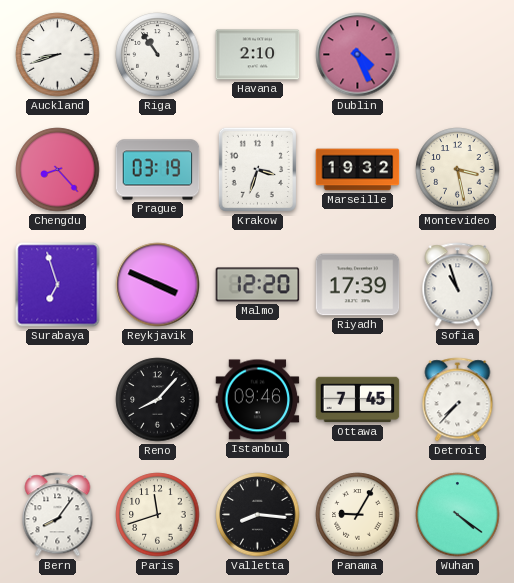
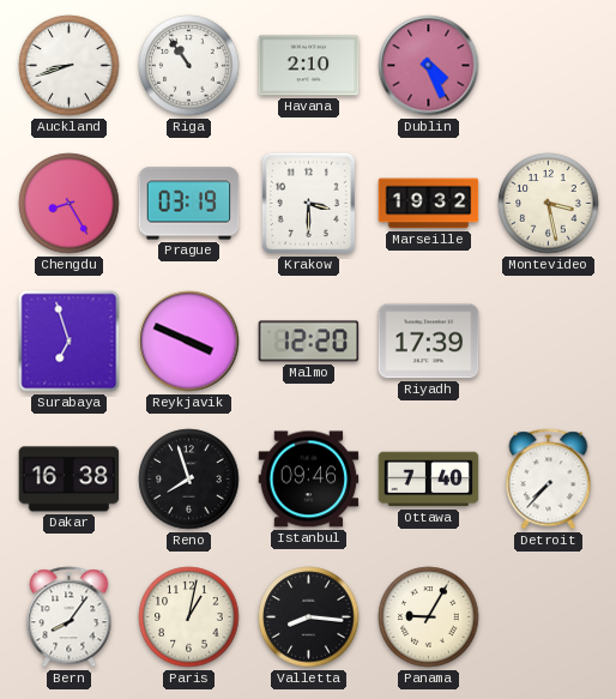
Chengdu: 8:23 -> 8:25 (70, 204)
Krakow: 3:33 -> 3:30 (308, 203)
Sofia: 10:57 -> none (458, 285)
Dakar: none -> 16:38 (70, 480)
Reno: 8:07 -> 7:57 (189, 480)
Ottawa: 7:45 -> 7:40 (429, 480)
Paris: 11:42 -> 1:02 (189, 617)
Wuhan: 4:21 -> none (458, 515)
